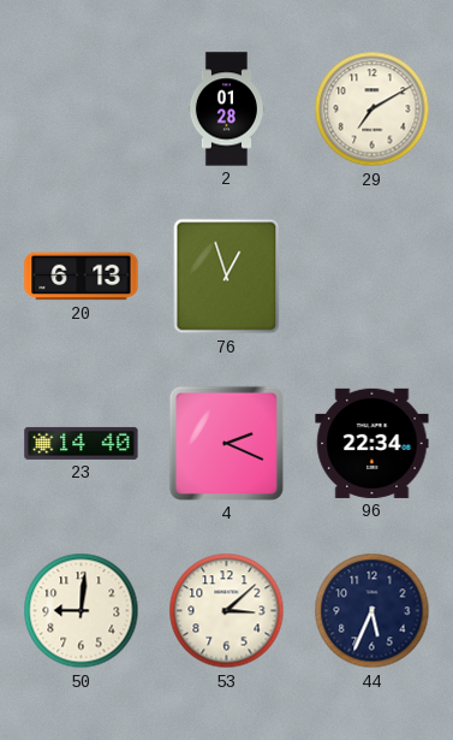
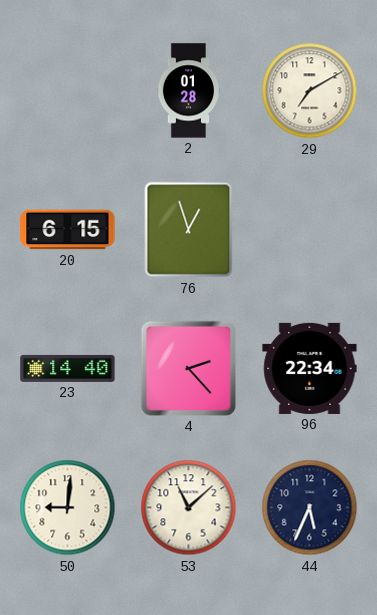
20: 6:13 -> 6:15 (68, 230)
4: 2:19 -> 2:23 (188, 368)
53: 3:08 -> 11:08 (189, 508)
